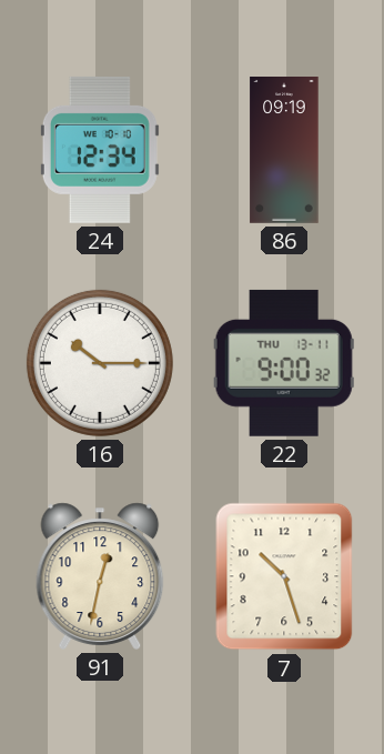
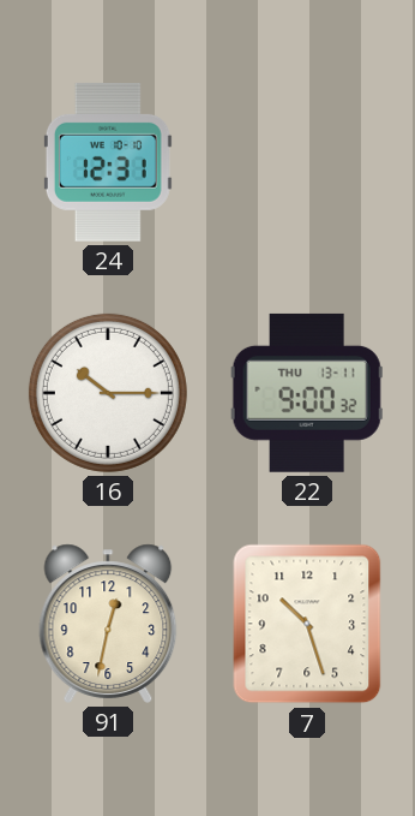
24: 12:34 -> 12:31 (108, 162)
86: 09:19 -> none (284, 151)
